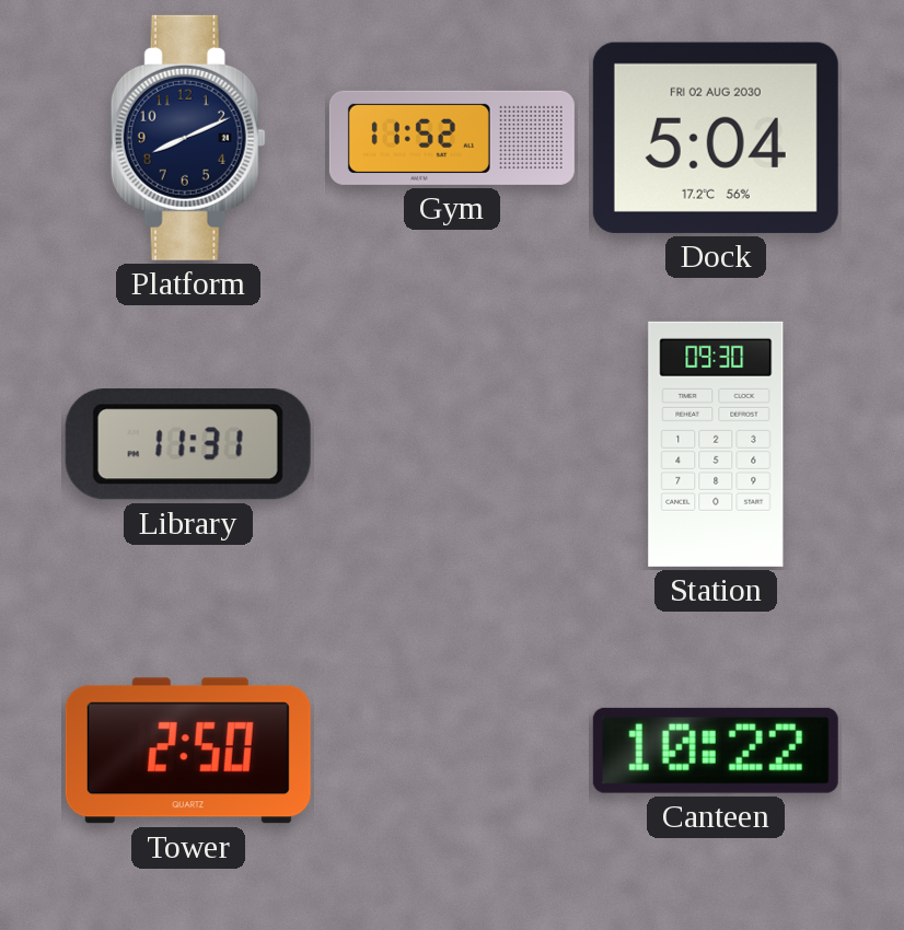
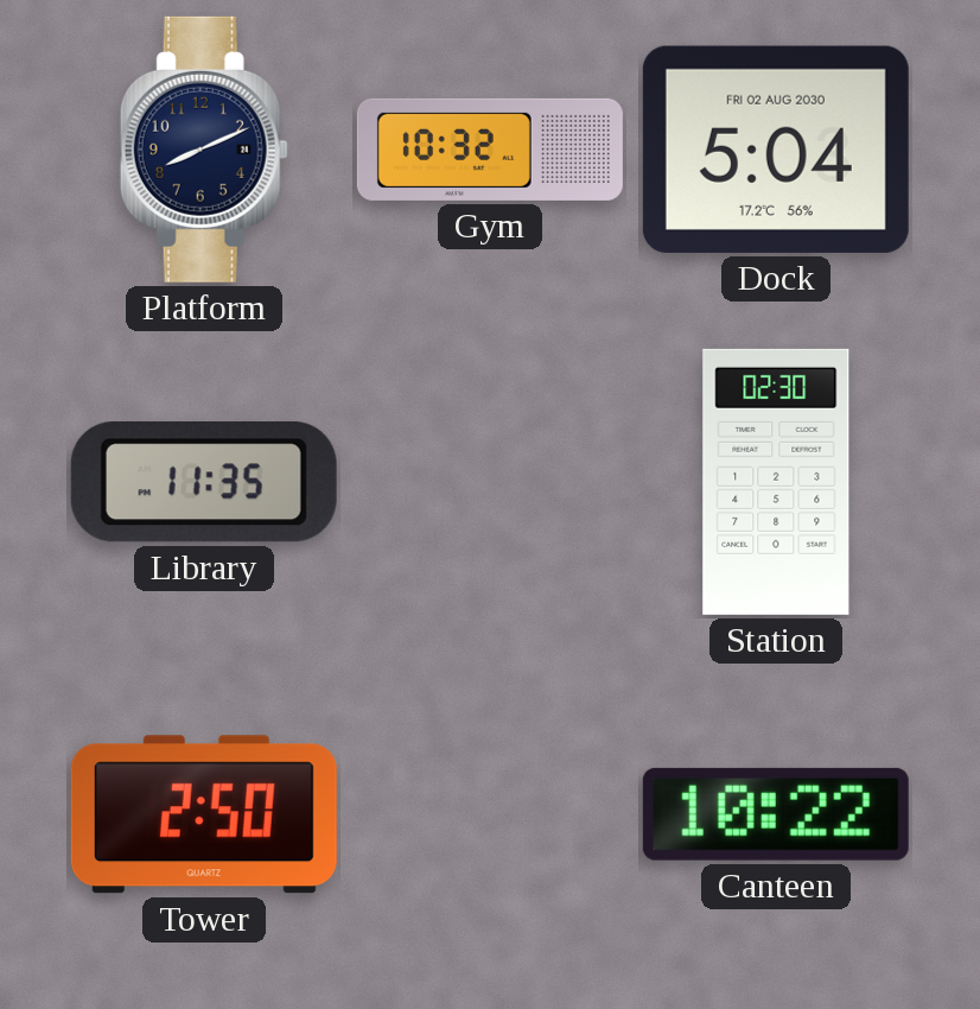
Gym: 11:52 -> 10:32 (490, 150)
Library: 11:31 -> 11:35 (204, 483)
Station: 09:30 -> 02:30 (776, 482)
